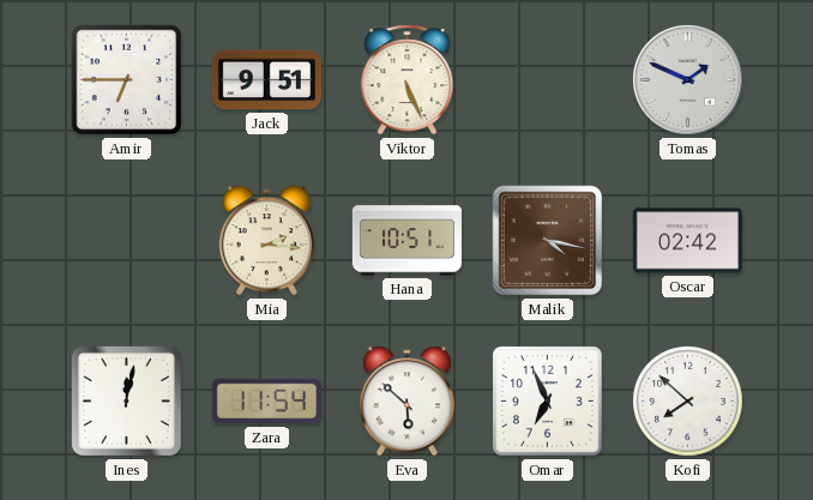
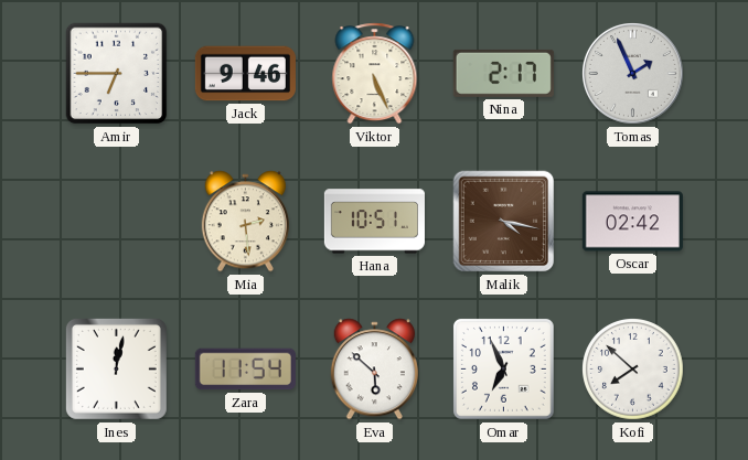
Jack: 9:51 -> 9:46 (245, 74)
Nina: none -> 2:17 (503, 73)
Tomas: 1:49 -> 1:56 (633, 74)
Mia: 2:16 -> 2:29 (245, 222)
